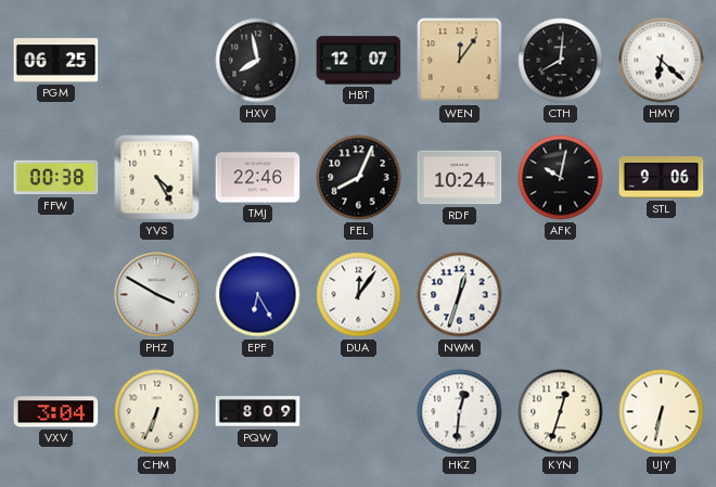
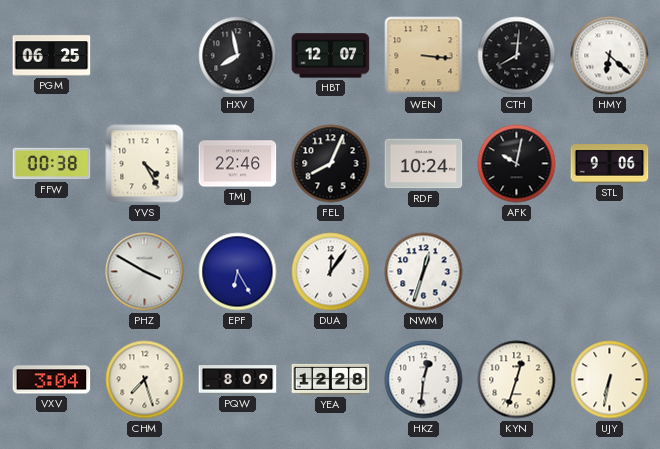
WEN: 12:06 -> 3:16 (424, 56)
CHM: 6:34 -> 7:27 (145, 380)
YEA: none -> 12:28 (331, 379)
